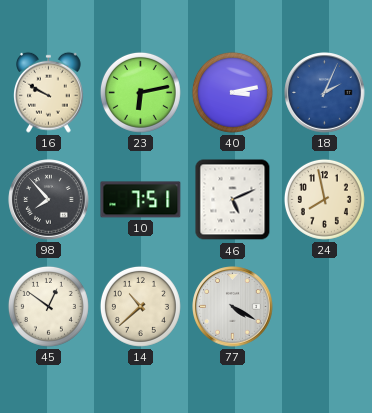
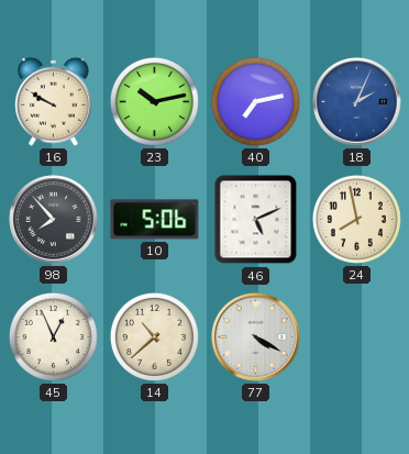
23: 6:13 -> 10:13 (154, 101)
40: 3:13 -> 7:13 (255, 101)
10: 7:51 -> 5:06 (155, 220)
45: 12:51 -> 12:56 (53, 336)
